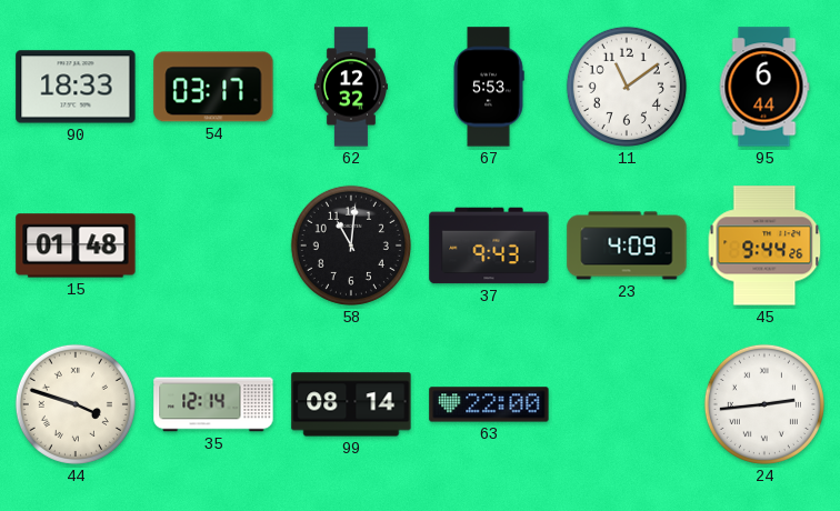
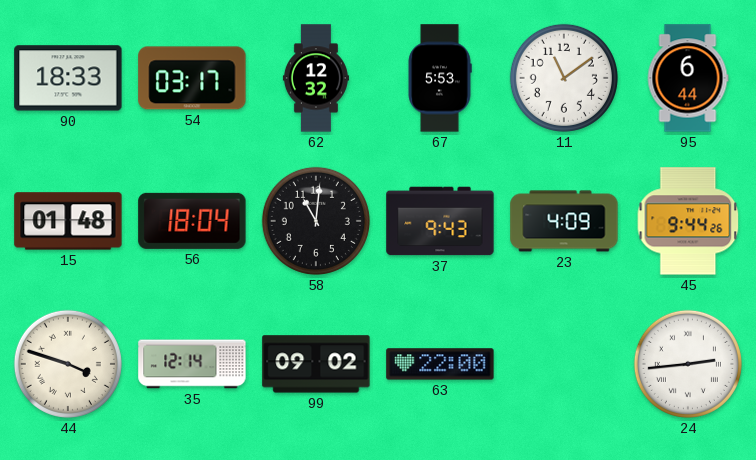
56: none -> 18:04 (192, 221)
99: 08:14 -> 09:02 (316, 364)
